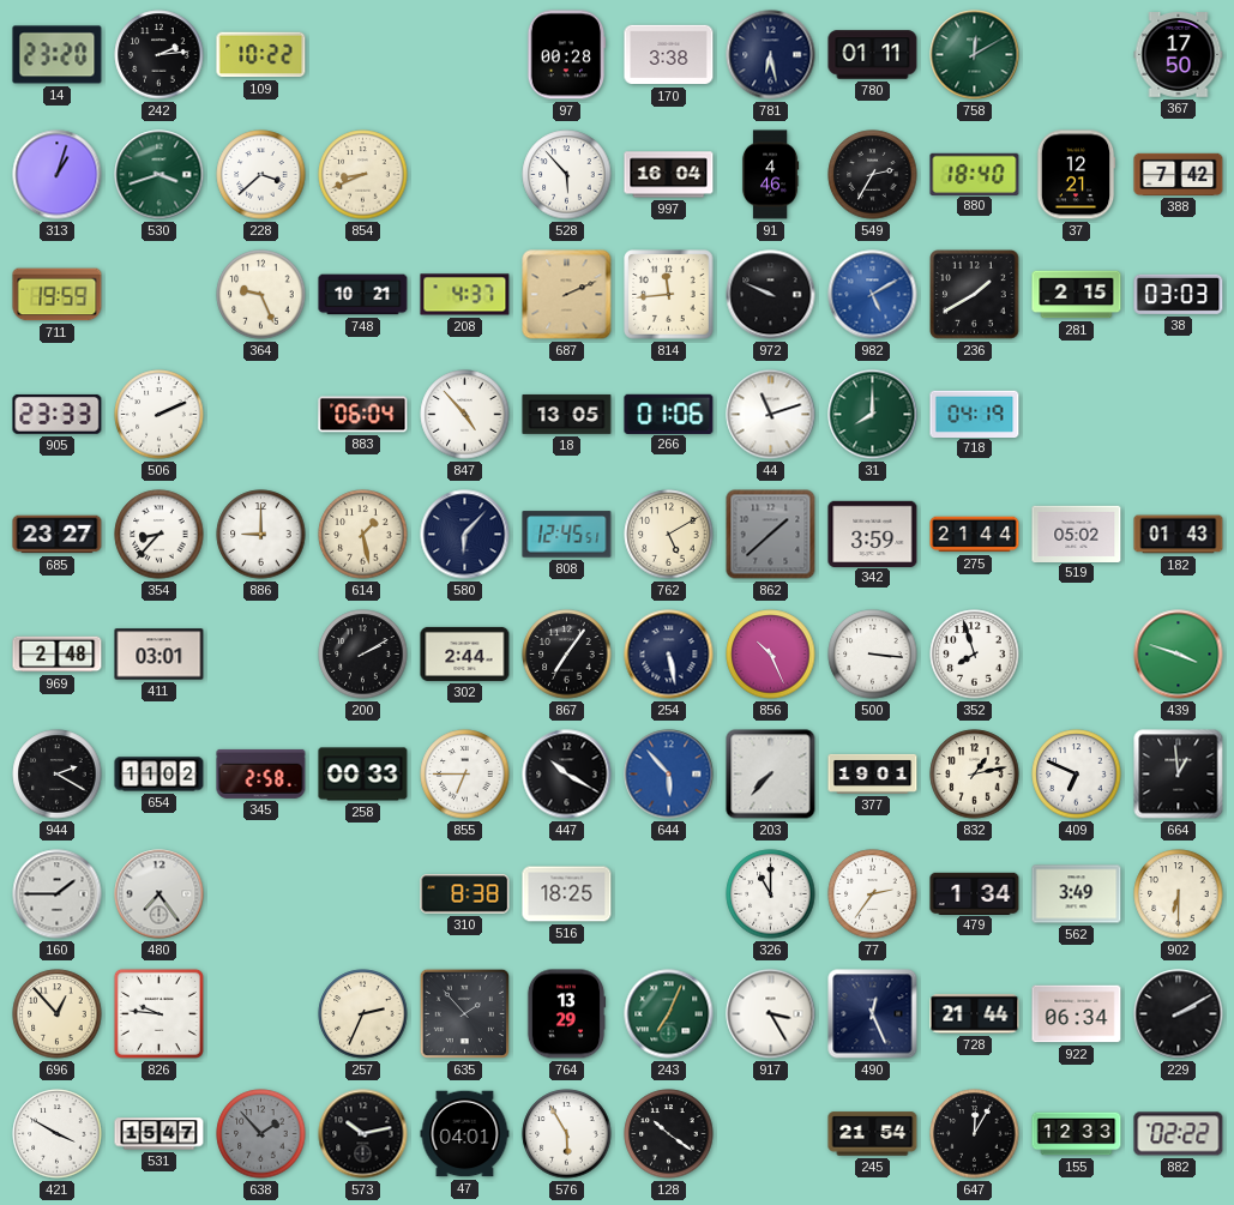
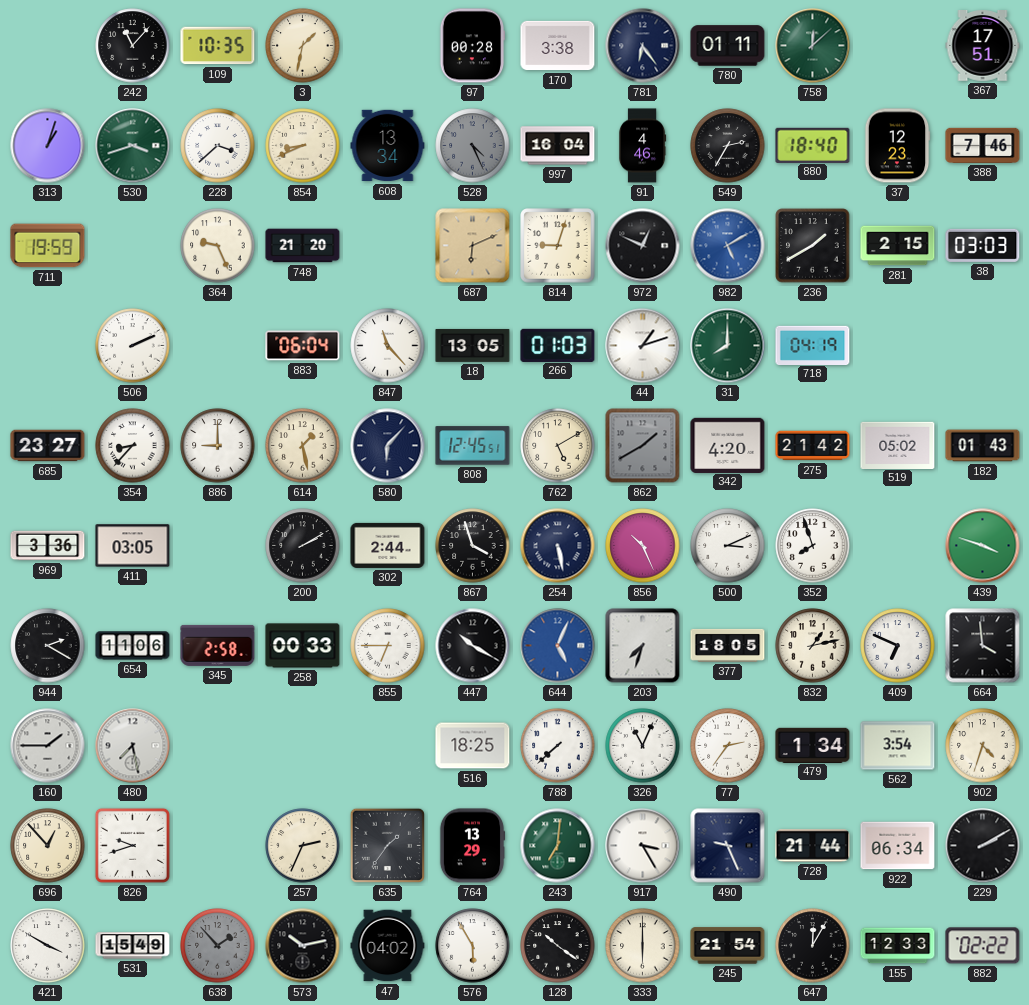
14: 23:20 -> none (58, 55)
242: 2:14 -> 11:07 (133, 46)
109: 10:22 -> 10:35 (218, 46)
3: none -> 1:32 (303, 46)
781: 6:28 -> 6:24 (643, 46)
758: 12:10 -> 12:08 (813, 46)
367: 17:50 -> 17:51 (983, 46)
608: none -> 13:34 (388, 146)
528: 5:53 -> 4:26 (473, 146)
528 dial: white -> grey (473, 146)
37: 12:21 -> 12:23 (897, 146)
388: 7:42 -> 7:46 (983, 145)
748: 10:21 -> 21:20 (303, 246)
208: 4:37 -> none (465, 295)
687: 2:11 -> 6:11 (473, 246)
814: 11:44 -> 9:03 (558, 246)
972: 9:49 -> 12:49 (643, 246)
905: 23:33 -> none (58, 414)
847: 4:53 -> 11:23 (388, 346)
266: 01:06 -> 01:03 (558, 345)
44: 11:12 -> 1:12 (643, 346)
862: 1:38 -> 1:40 (643, 446)
342: 3:59 -> 4:20 (728, 445)
275: 21:44 -> 21:42 (813, 446)
969: 2:48 -> 3:36 (48, 546)
411: 03:01 -> 03:05 (133, 546)
867: 7:06 -> 3:57 (473, 546)
500: 3:16 -> 3:11 (728, 546)
654: 11:02 -> 11:06 (133, 646)
644: 5:53 -> 5:04 (558, 646)
203: 7:37 -> 7:33 (643, 646)
377: 19:01 -> 18:05 (728, 645)
664: 12:59 -> 3:59 (983, 646)
480: 7:24 -> 7:28 (133, 746)
310: 8:38 -> none (465, 894)
788: none -> 7:38 (558, 746)
326: 11:00 -> 11:04 (643, 746)
562: 3:49 -> 3:54 (898, 746)
902: 6:30 -> 4:33 (983, 746)
826: 9:46 -> 9:42 (132, 845)
635: 1:53 -> 1:36 (387, 845)
243: 7:04 -> 7:01 (558, 846)
490: 12:26 -> 9:26 (728, 846)
531: 15:47 -> 15:49 (133, 946)
47: 04:01 -> 04:02 (388, 946)
333: none -> 6:00 (643, 946)
